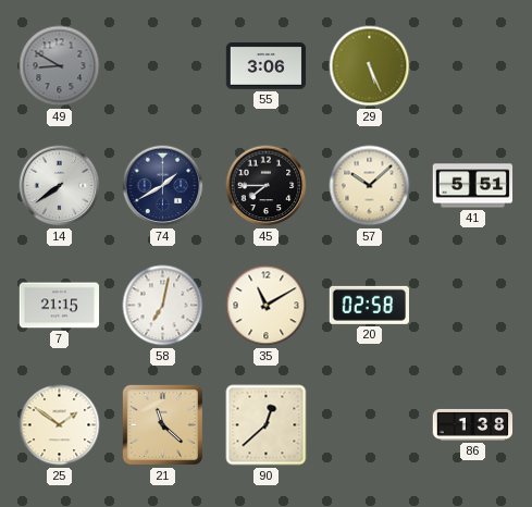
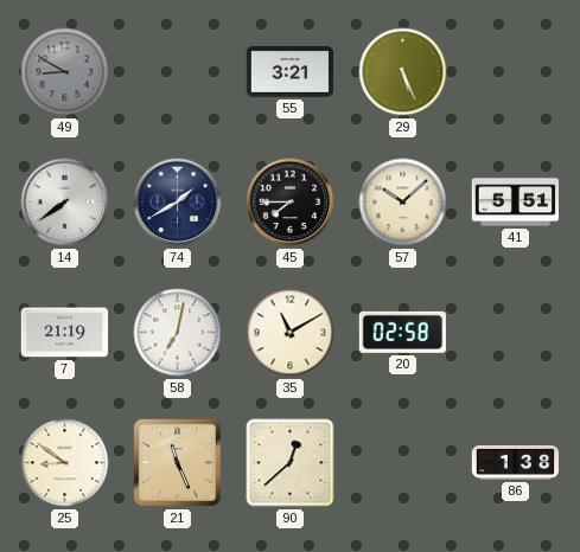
55: 3:06 -> 3:21 (291, 72)
7: 21:15 -> 21:19 (65, 333)
25: 1:51 -> 8:51 (65, 463)
21: 11:22 -> 11:26 (177, 462)
